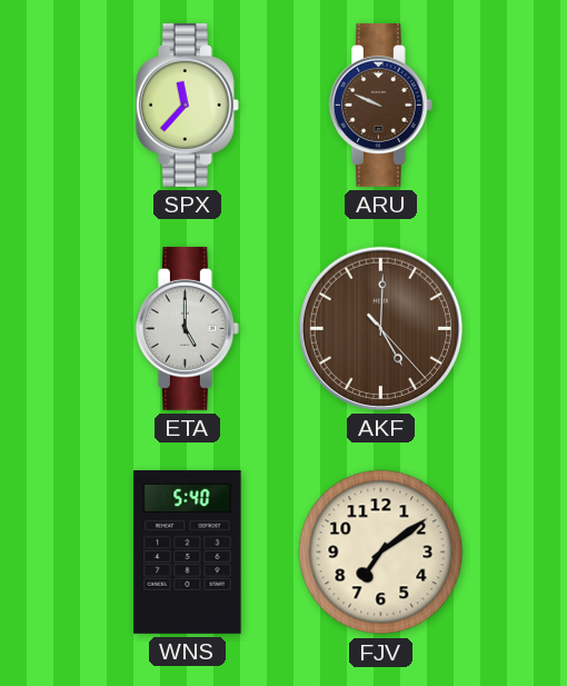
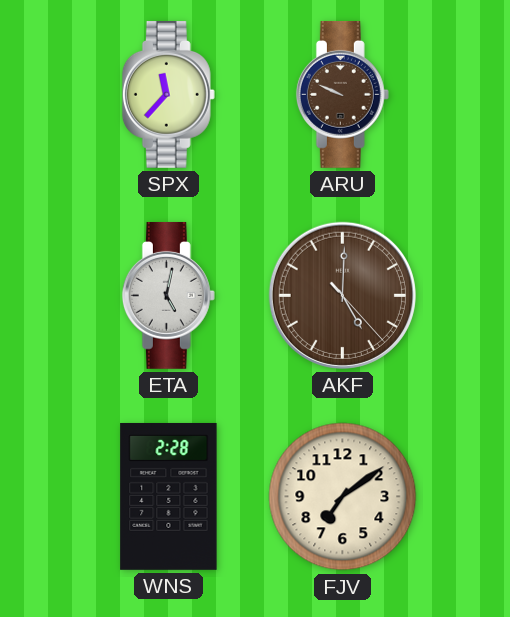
ETA: 5:00 -> 5:02 (168, 295)
WNS: 5:40 -> 2:28 (169, 496)
